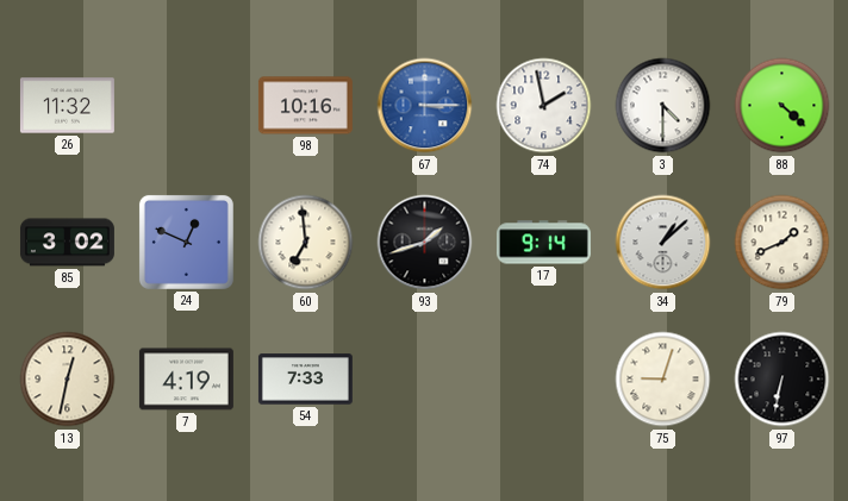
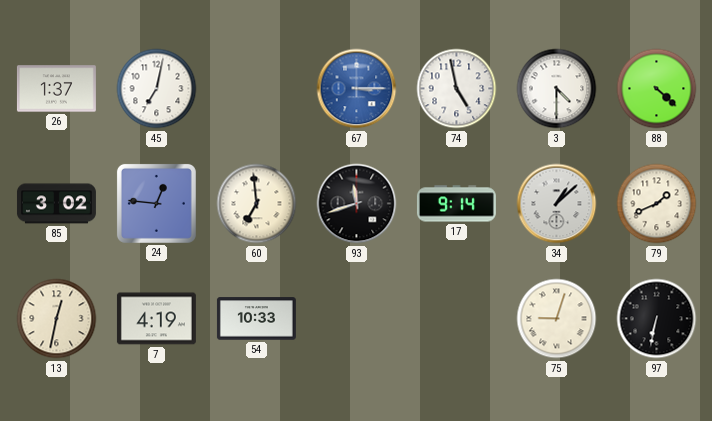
26: 11:32 -> 1:37 (56, 89)
45: none -> 7:02 (157, 89)
98: 10:16 -> none (305, 106)
74: 1:58 -> 4:58 (457, 89)
24: 12:49 -> 12:46 (156, 203)
93: 1:42 -> 11:42 (357, 204)
54: 7:33 -> 10:33 (256, 319)
